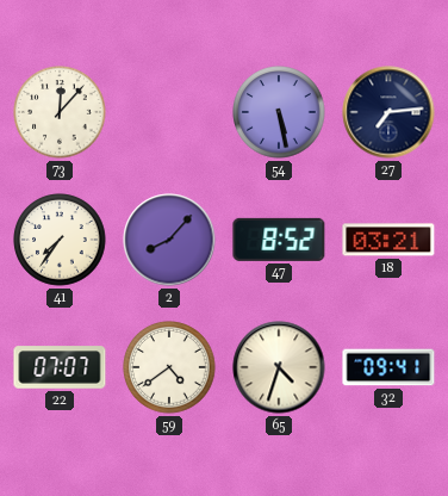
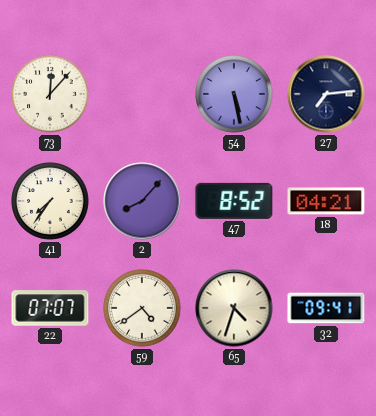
18: 03:21 -> 04:21 (326, 201)
